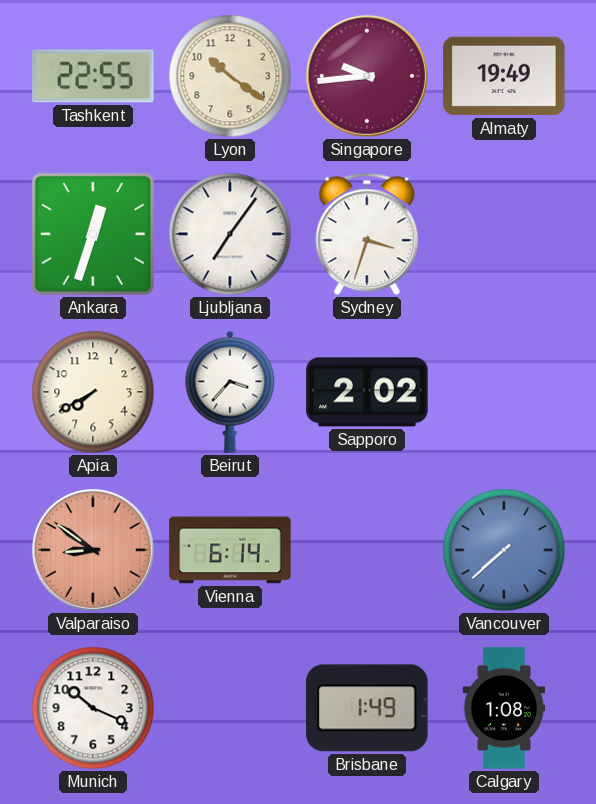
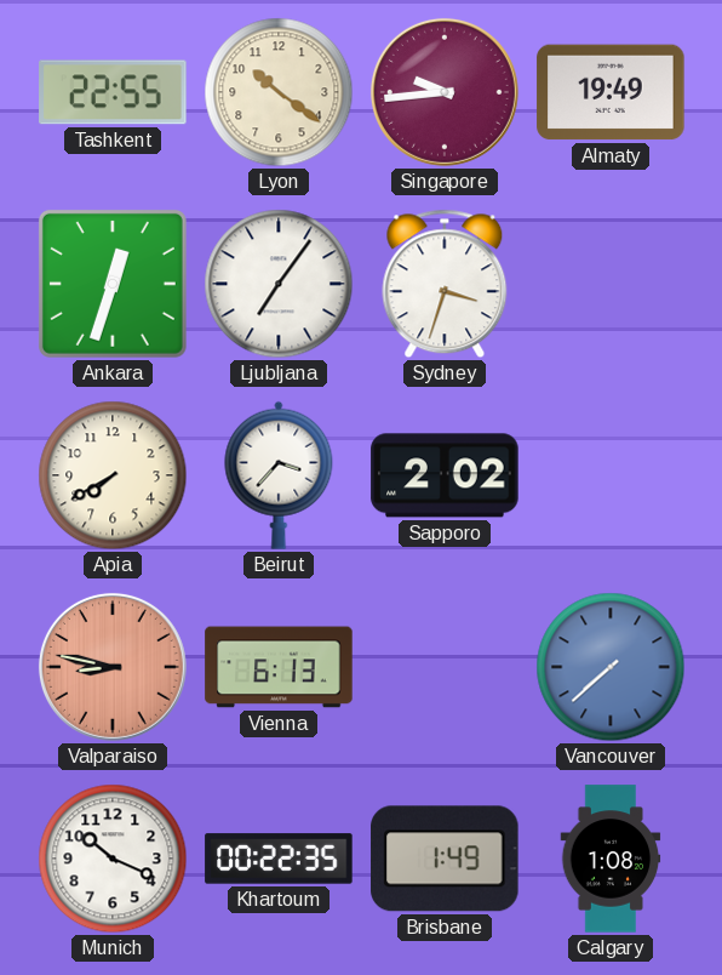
Valparaiso: 8:51 -> 8:47 (113, 667)
Vienna: 6:14 -> 6:13 (279, 667)
Khartoum: none -> 00:22 (279, 859)
